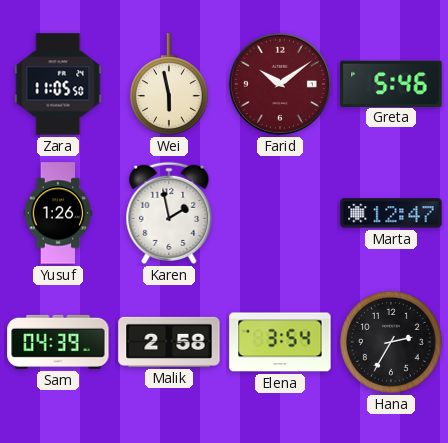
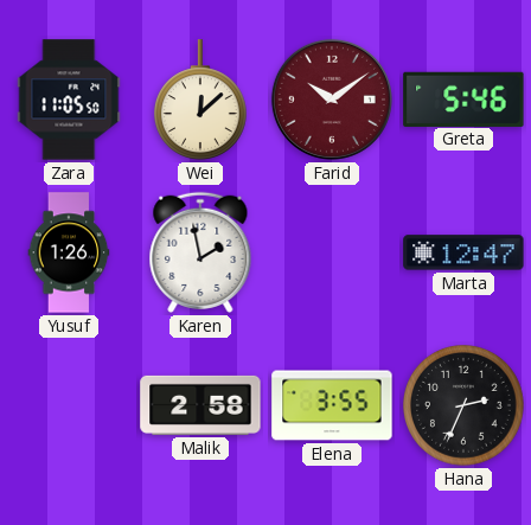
Wei: 5:58 -> 12:08 (200, 100)
Sam: 04:39 -> none (58, 342)
Elena: 3:54 -> 3:55 (332, 405)
Hana: 2:35 -> 2:34 (465, 406)
